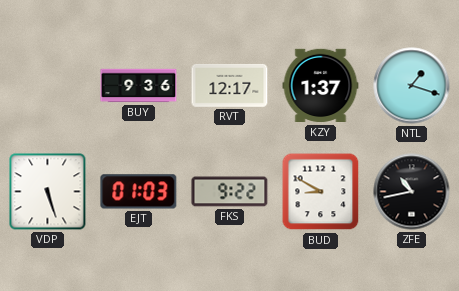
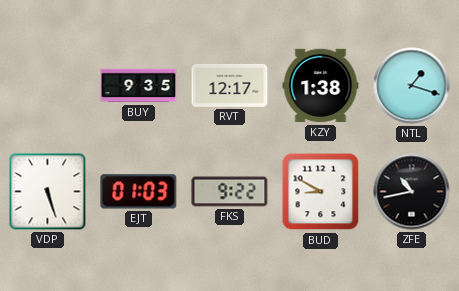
BUY: 9:36 -> 9:35 (139, 86)
KZY: 1:37 -> 1:38 (321, 86)
